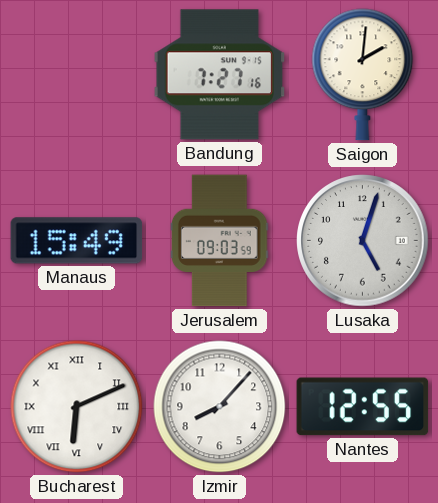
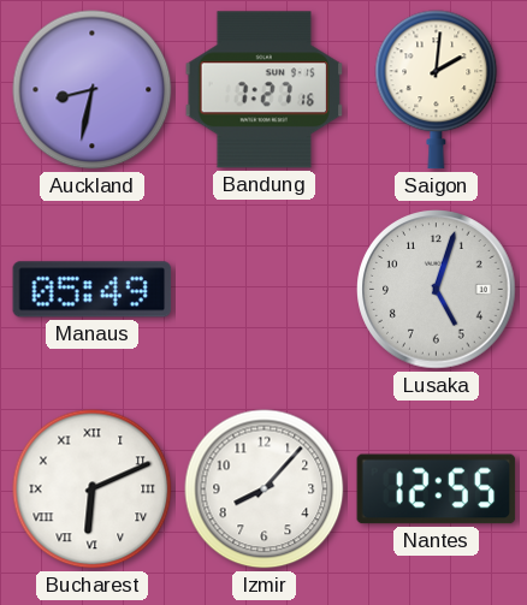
Auckland: none -> 8:32 (93, 90)
Manaus: 15:49 -> 05:49 (93, 290)
Jerusalem: 09:03 -> none (219, 241)
